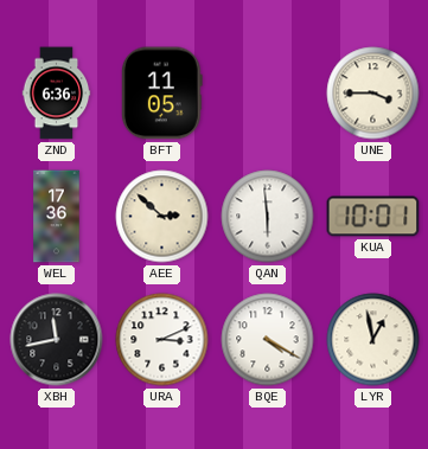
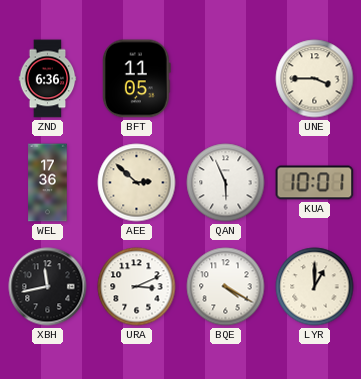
QAN: 5:59 -> 5:56 (226, 183)
LYR: 12:58 -> 1:00 (315, 287)
